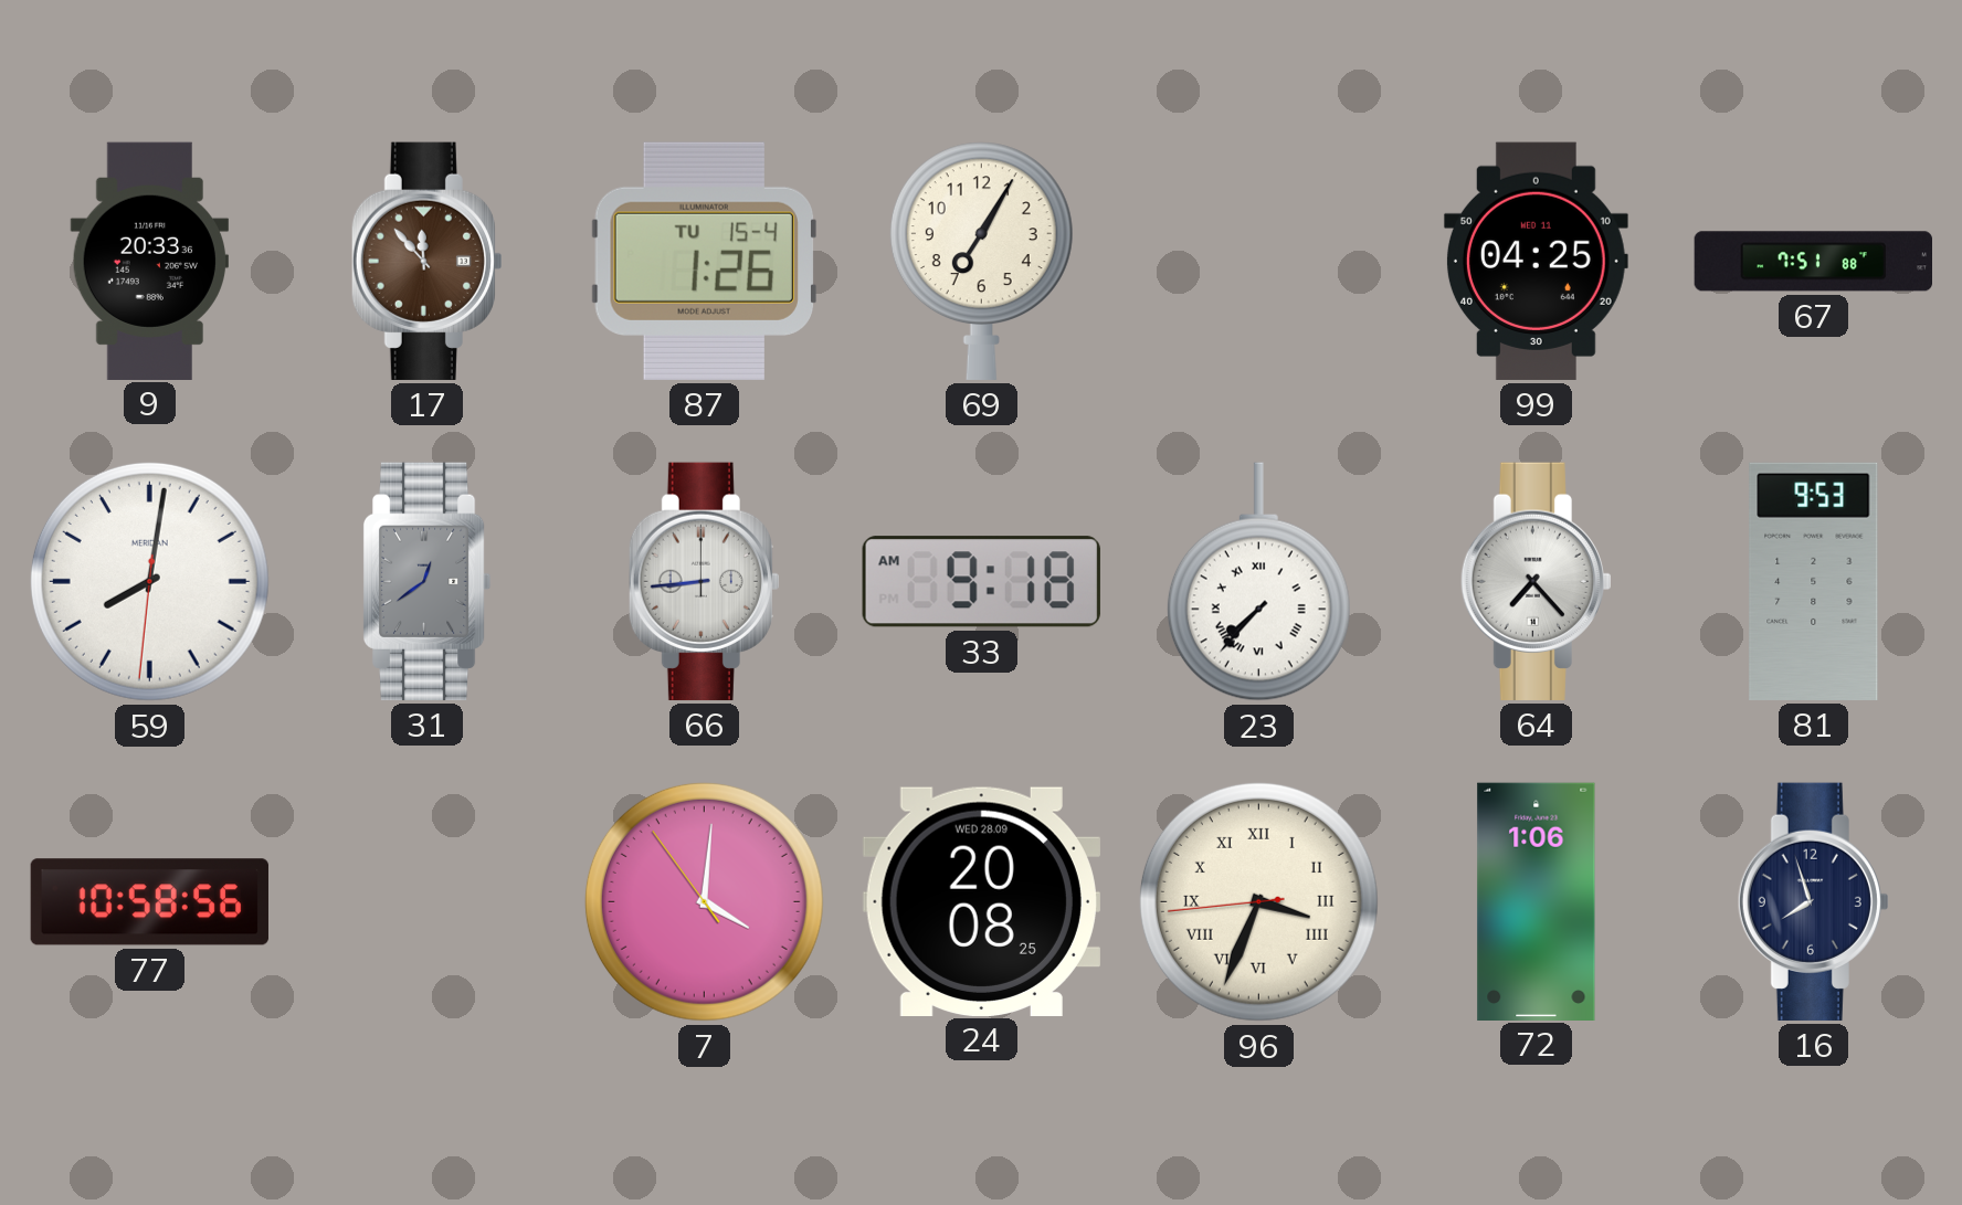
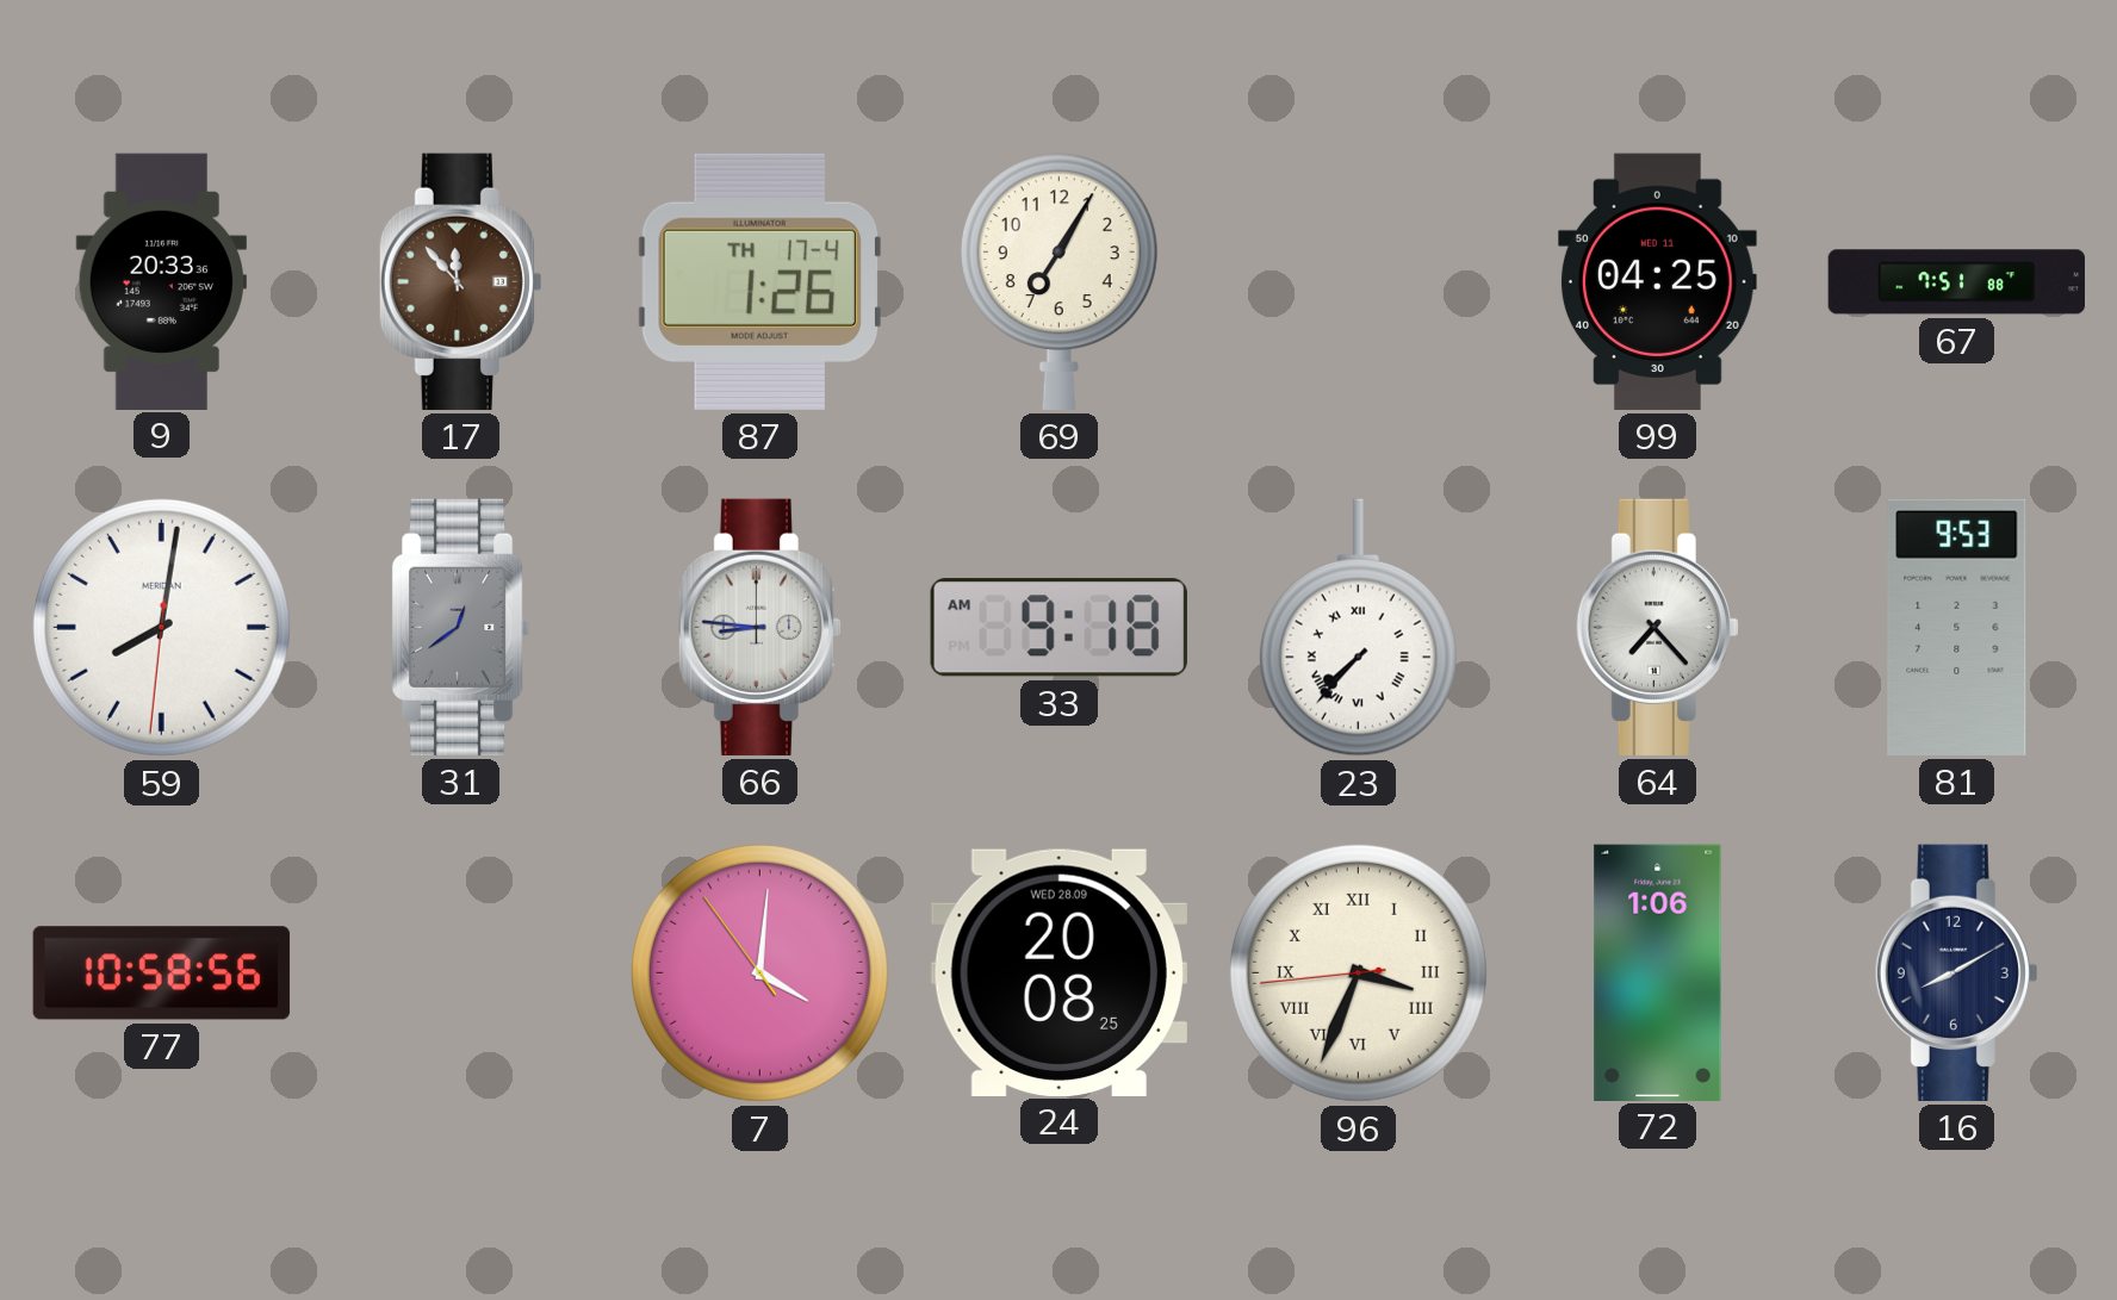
87 date: TU 15-4 -> TH 17-4 (759, 281)
66: 8:44 -> 8:46 (759, 627)
16: 7:57 -> 8:10 (1956, 972)
